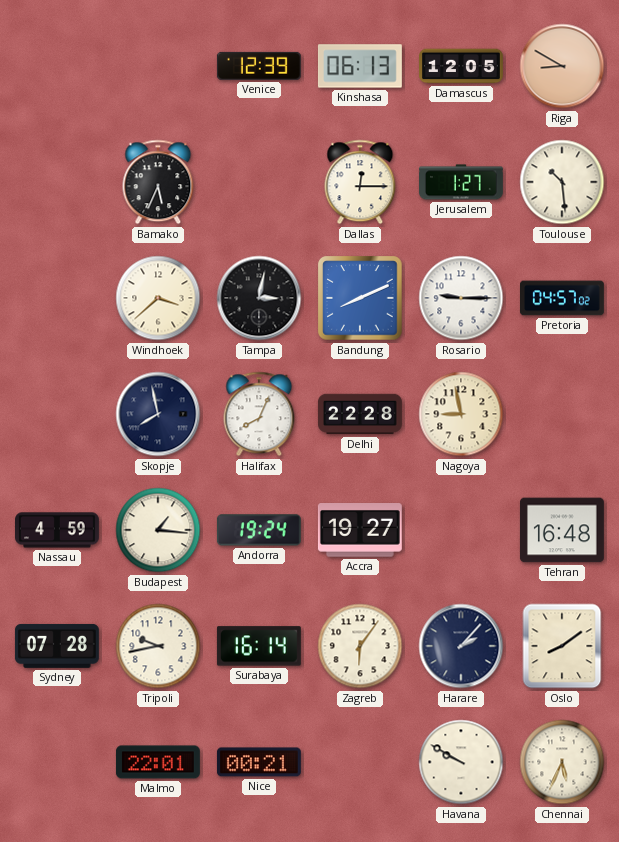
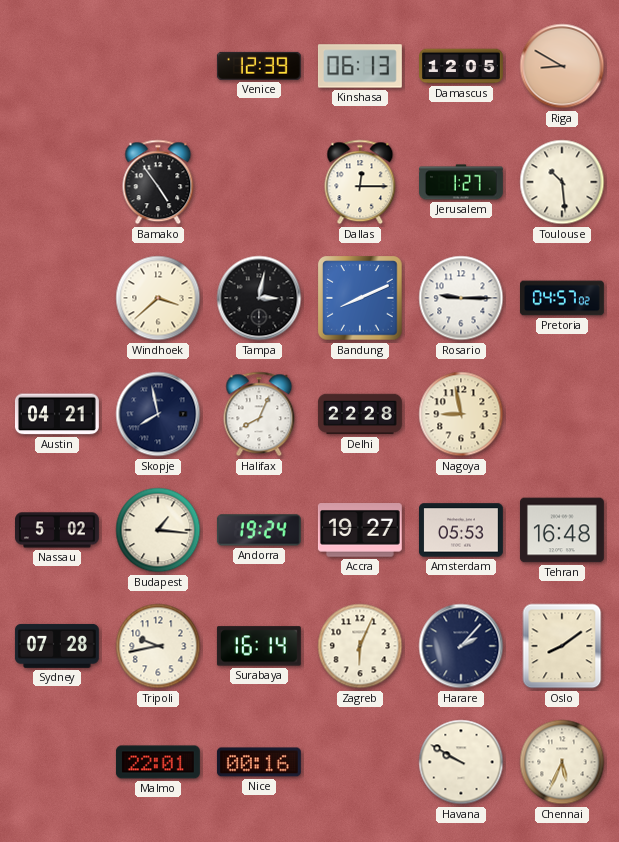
Bamako: 5:34 -> 4:54 (158, 182)
Austin: none -> 04:21 (57, 414)
Nassau: 4:59 -> 5:02 (58, 530)
Amsterdam: none -> 05:53 (461, 530)
Zagreb: 6:06 -> 6:04 (360, 646)
Nice: 00:21 -> 00:16 (259, 762)
